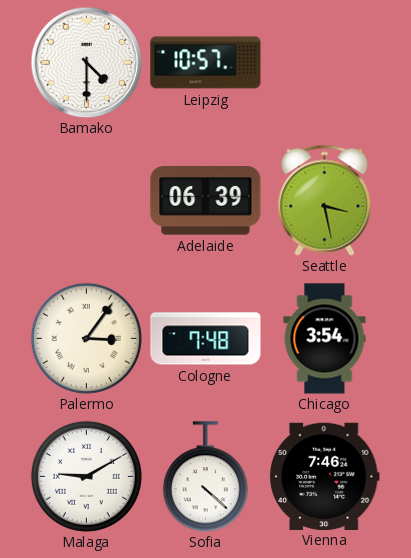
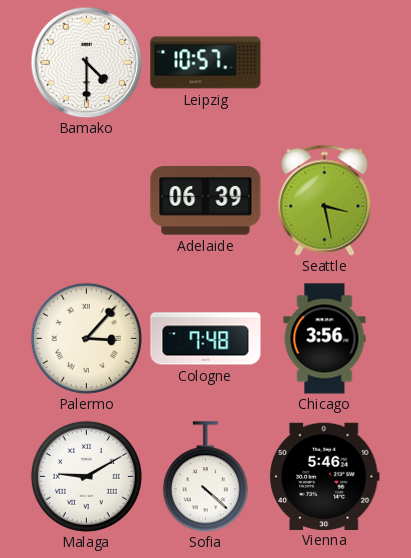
Palermo: 3:06 -> 3:07 (86, 338)
Chicago: 3:54 -> 3:56 (325, 339)
Vienna: 7:46 -> 5:46 (324, 476)
